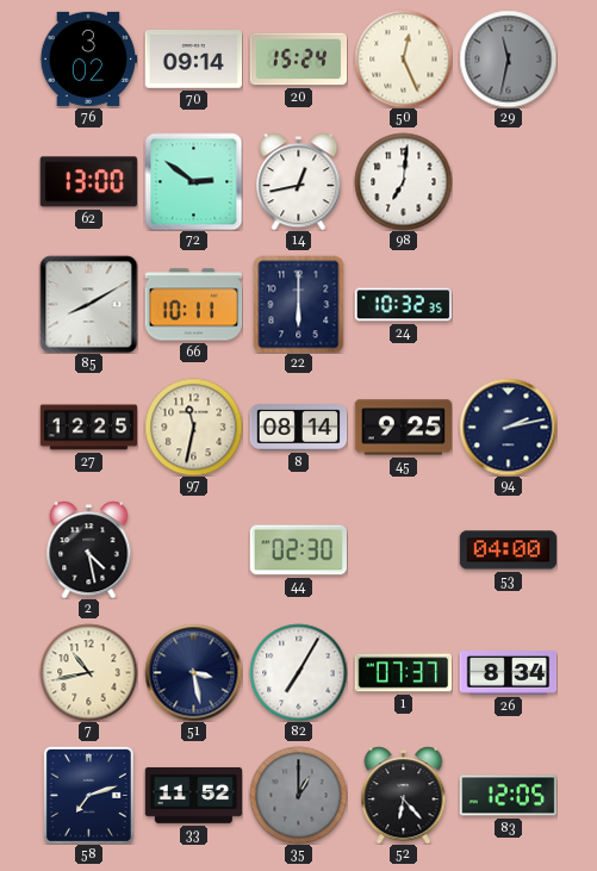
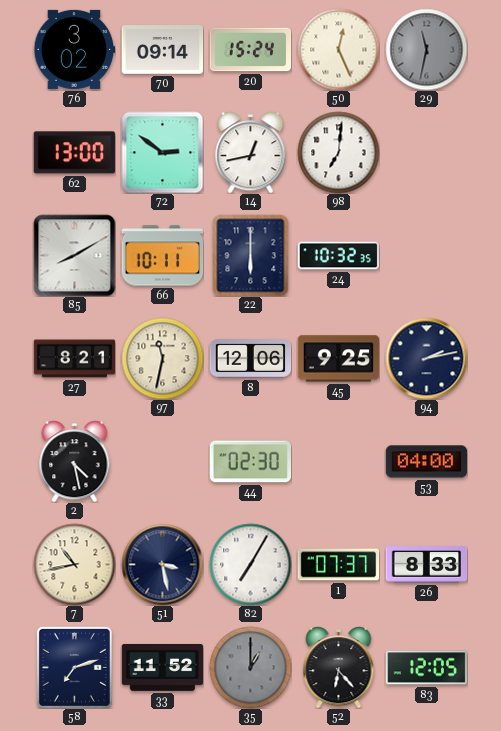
27: 12:25 -> 8:21 (74, 359)
8: 08:14 -> 12:06 (250, 359)
26: 8:34 -> 8:33 (426, 565)
